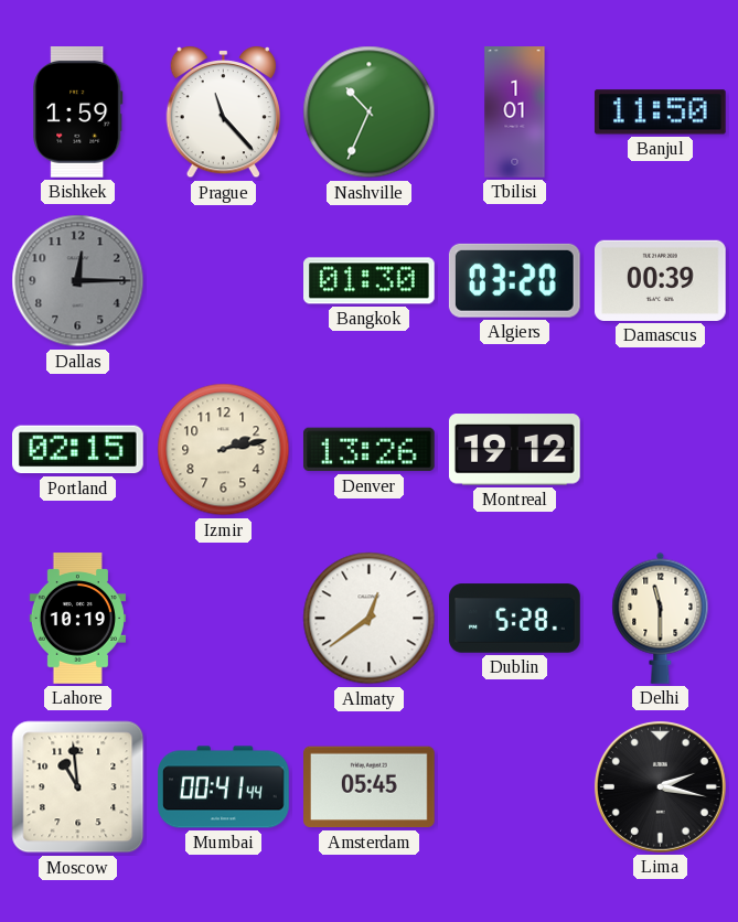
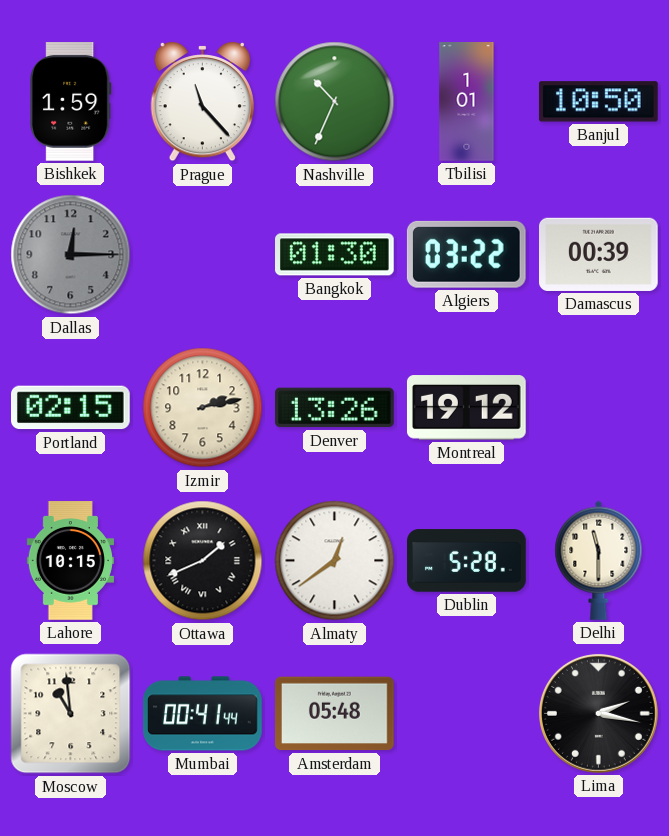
Banjul: 11:50 -> 10:50 (598, 102)
Algiers: 03:20 -> 03:22 (466, 254)
Lahore: 10:19 -> 10:15 (70, 561)
Ottawa: none -> 1:41 (203, 561)
Amsterdam: 05:45 -> 05:48 (335, 714)
